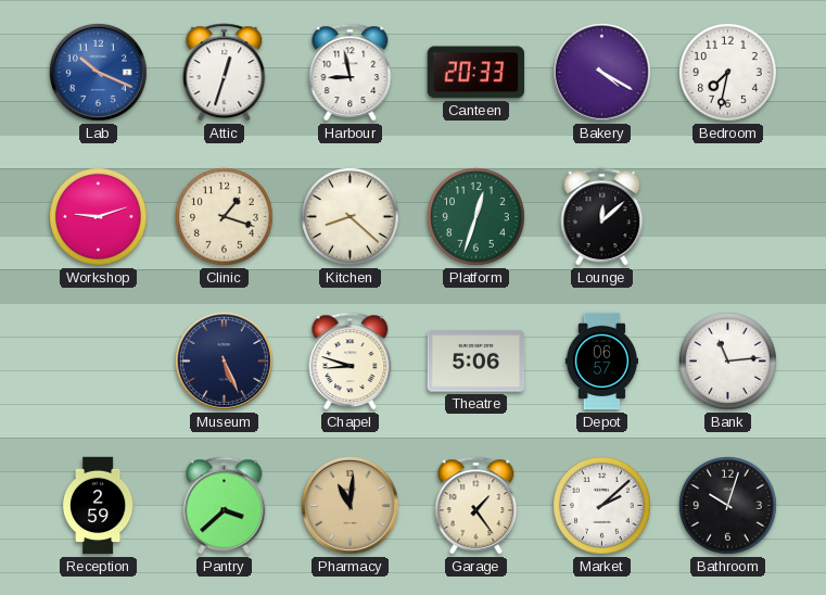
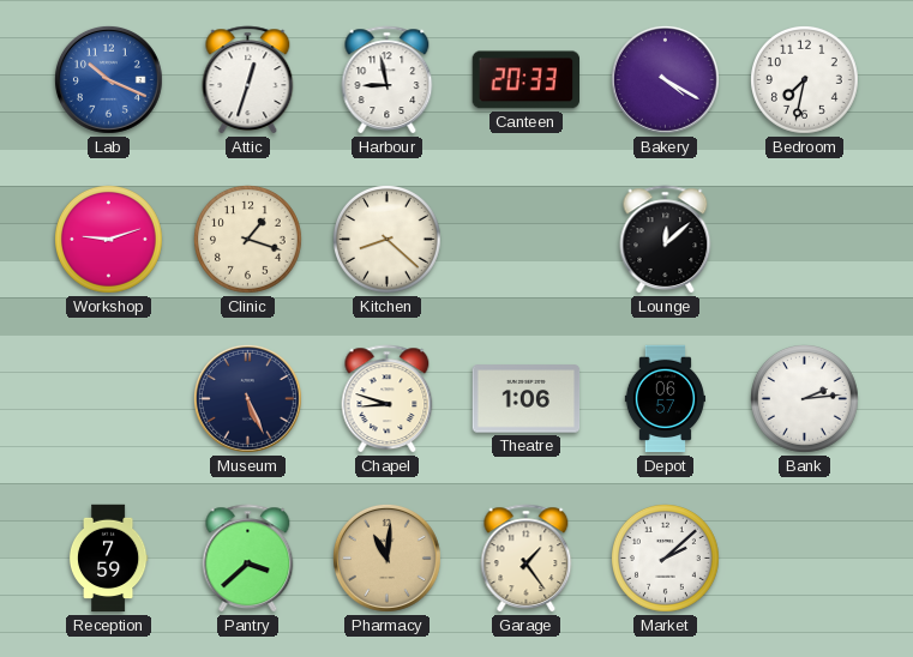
Platform: 12:33 -> none (476, 217)
Theatre: 5:06 -> 1:06 (527, 399)
Bank: 11:14 -> 2:14 (805, 399)
Reception: 2:59 -> 7:59 (108, 559)
Bathroom: 10:03 -> none (728, 506)
